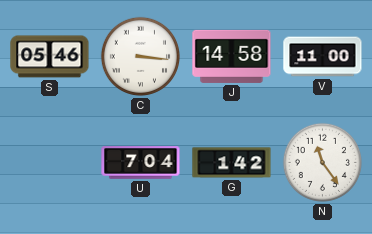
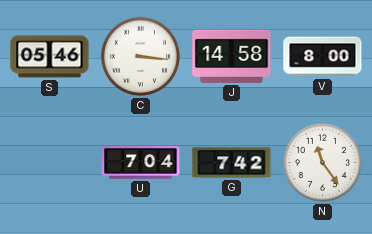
V: 11:00 -> 8:00 (323, 57)
G: 1:42 -> 7:42 (232, 163)
